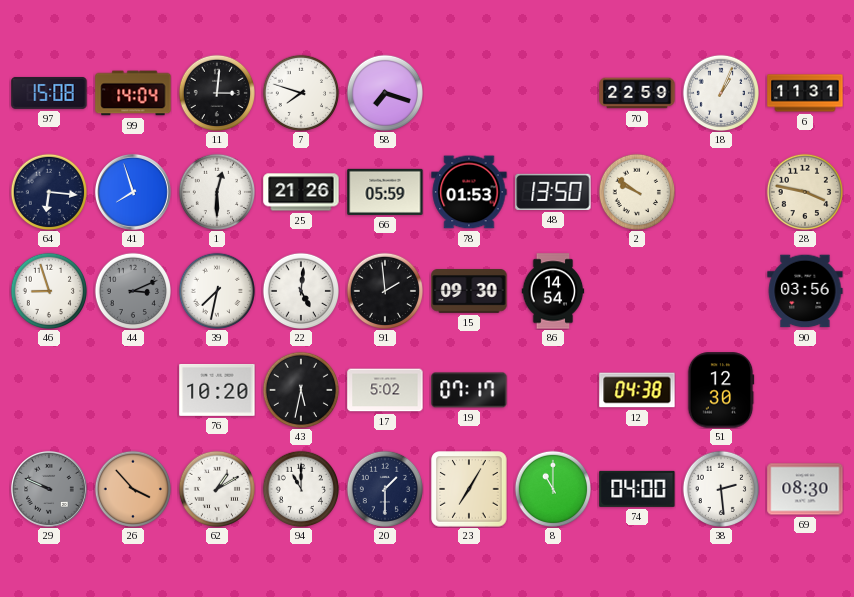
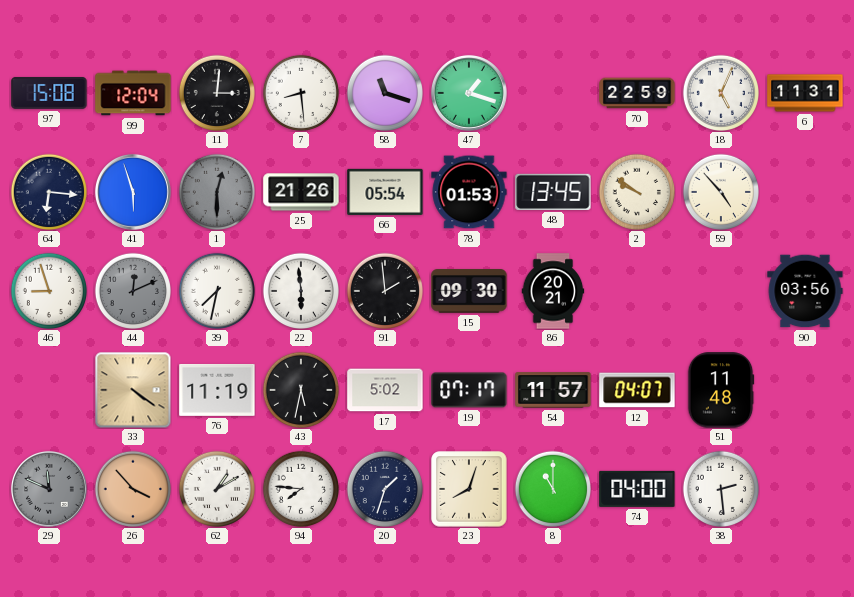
99: 14:04 -> 12:04 (133, 93)
7: 7:48 -> 8:29 (300, 92)
58: 7:18 -> 11:18 (384, 92)
47: none -> 1:18 (469, 93)
18: 1:04 -> 5:04 (720, 92)
41: 7:57 -> 5:57 (133, 192)
1 dial: white -> grey (216, 191)
66: 05:59 -> 05:54 (385, 192)
48: 13:50 -> 13:45 (553, 192)
59: none -> 4:53 (720, 191)
28: 3:47 -> none (804, 191)
44: 3:11 -> 12:11 (132, 290)
22: 5:01 -> 5:59 (300, 290)
86: 14:54 -> 20:21 (553, 291)
33: none -> 4:21 (133, 390)
76: 10:20 -> 11:19 (217, 390)
54: none -> 11:57 (553, 390)
12: 04:38 -> 04:07 (637, 390)
51: 12:30 -> 11:48 (721, 390)
29: 9:49 -> 11:49 (49, 489)
94: 11:00 -> 7:46 (300, 488)
20: 1:30 -> 1:33 (384, 488)
23: 7:05 -> 8:03 (469, 489)
69: 08:30 -> none (805, 489)
